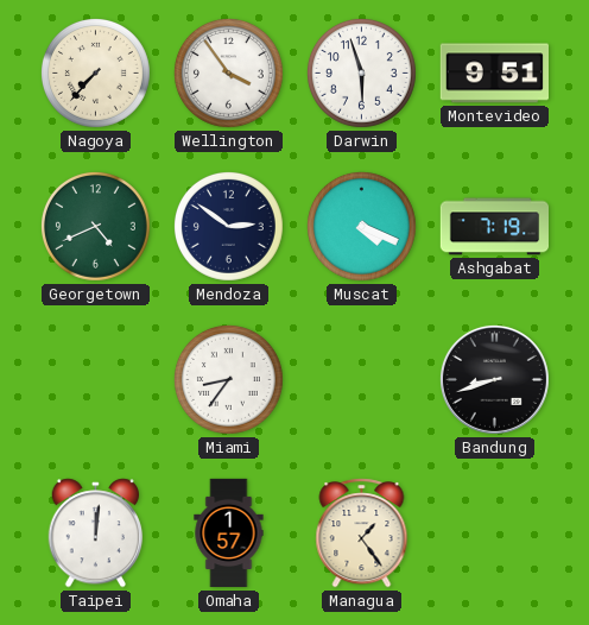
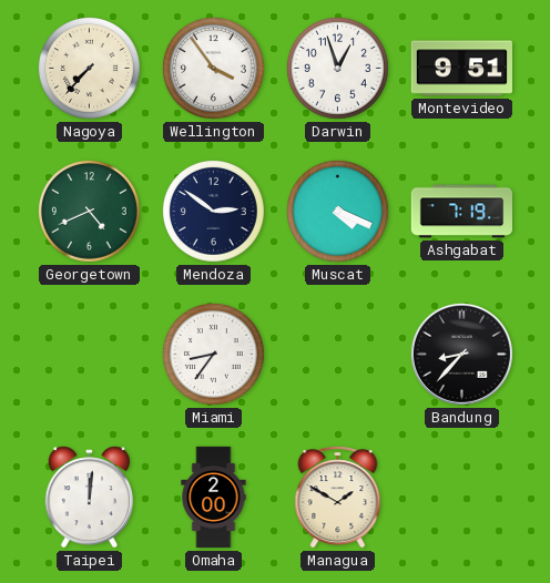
Darwin: 5:57 -> 12:57 (337, 68)
Bandung: 8:42 -> 8:37 (461, 354)
Omaha: 1:57 -> 2:00 (214, 498)
Managua: 1:24 -> 1:50 (338, 498)
